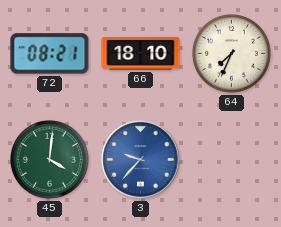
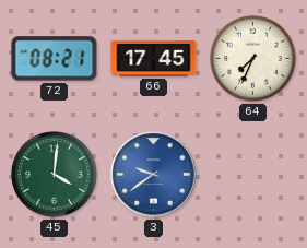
66: 18:10 -> 17:45 (154, 58)
3: 9:37 -> 9:39 (154, 175)
